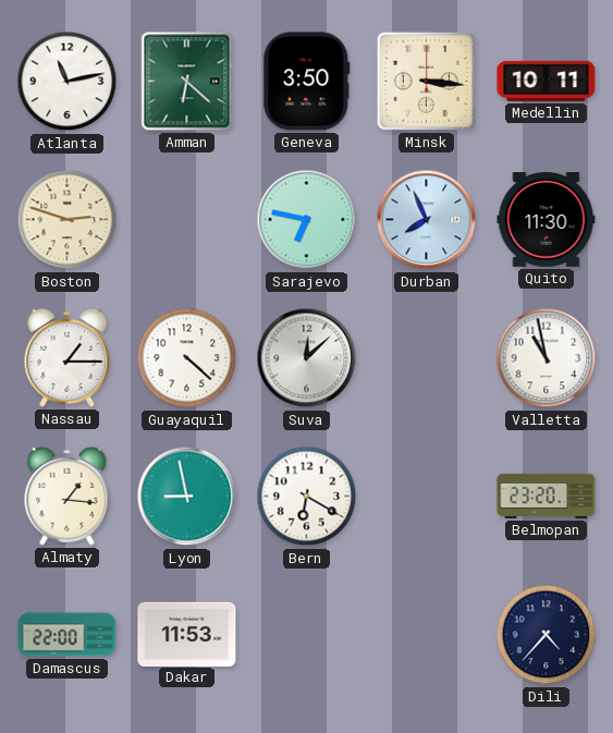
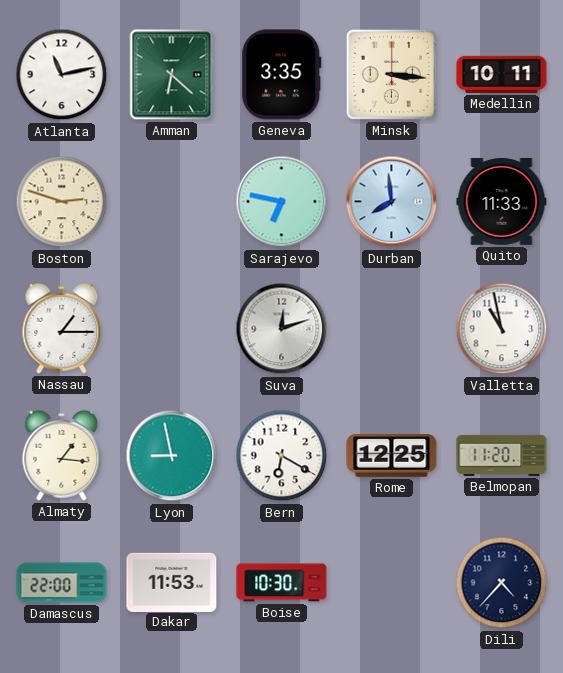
Geneva: 3:50 -> 3:35 (282, 75)
Durban: 7:56 -> 7:59 (392, 202)
Quito: 11:30 -> 11:33 (502, 202)
Guayaquil: 4:22 -> none (187, 358)
Suva: 12:08 -> 12:12 (282, 329)
Rome: none -> 12:25 (392, 456)
Belmopan: 23:20 -> 11:20 (502, 455)
Boise: none -> 10:30 (282, 583)
